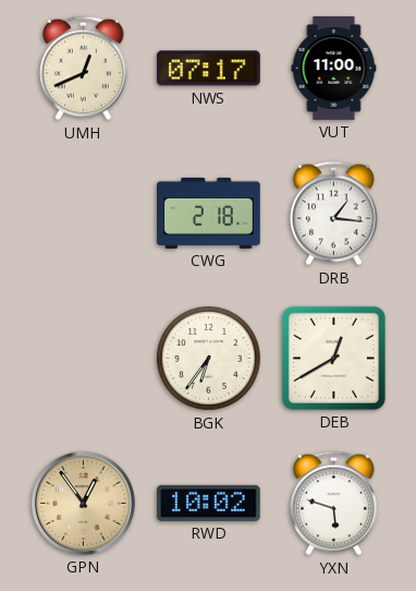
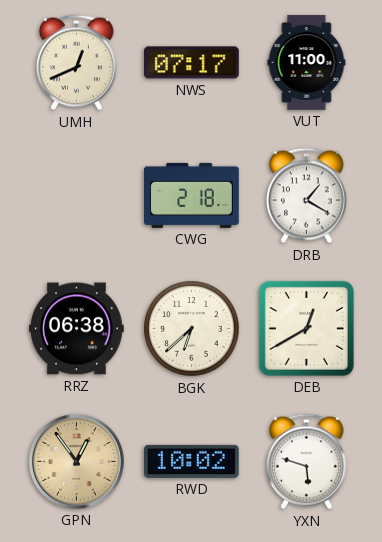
DRB: 1:16 -> 1:20 (306, 196)
RRZ: none -> 06:38 (77, 329)
BGK: 6:36 -> 6:38 (192, 329)
